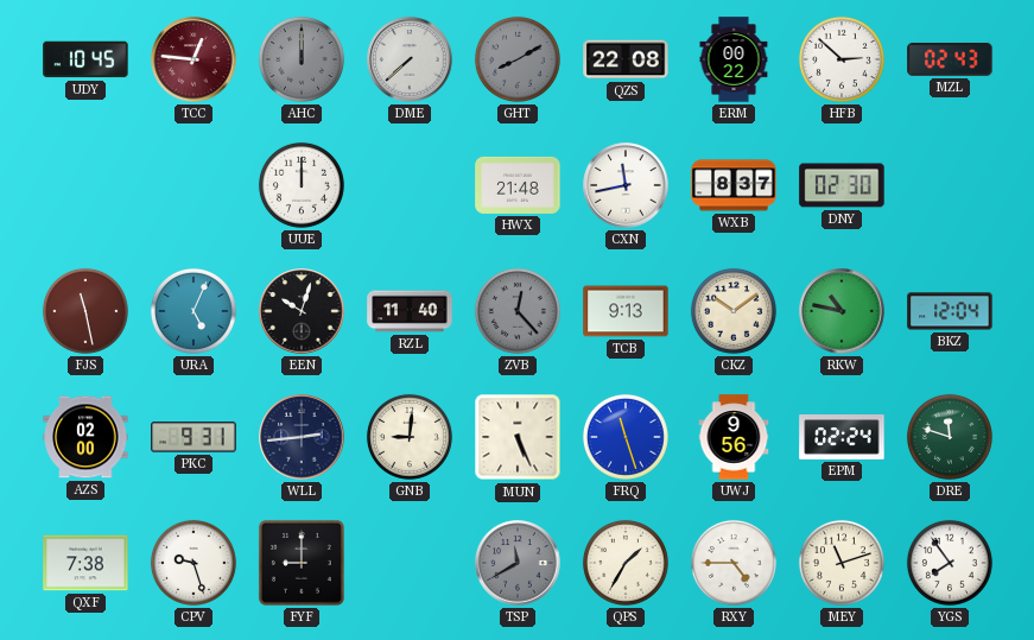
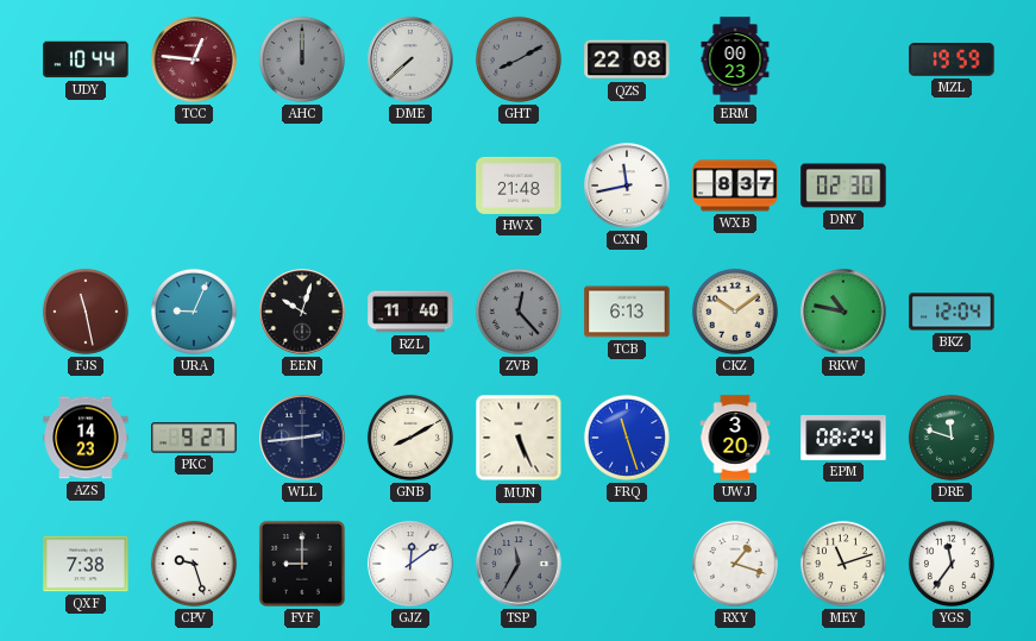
UDY: 10:45 -> 10:44 (86, 59)
ERM: 00:22 -> 00:23 (735, 59)
HFB: 2:52 -> none (842, 59)
MZL: 02:43 -> 19:59 (952, 61)
UUE: 12:00 -> none (302, 185)
URA: 5:04 -> 9:04 (194, 312)
TCB: 9:13 -> 6:13 (627, 312)
AZS: 02:00 -> 14:23 (86, 438)
PKC: 9:31 -> 9:27 (194, 438)
GNB: 9:01 -> 8:10 (410, 438)
UWJ: 9:56 -> 3:20 (735, 438)
EPM: 02:24 -> 08:24 (843, 439)
GJZ: none -> 12:09 (410, 564)
TSP: 11:40 -> 11:35 (519, 564)
QPS: 1:35 -> none (626, 563)
RXY: 4:45 -> 1:18 (735, 564)
YGS: 7:54 -> 11:36 (952, 564)
